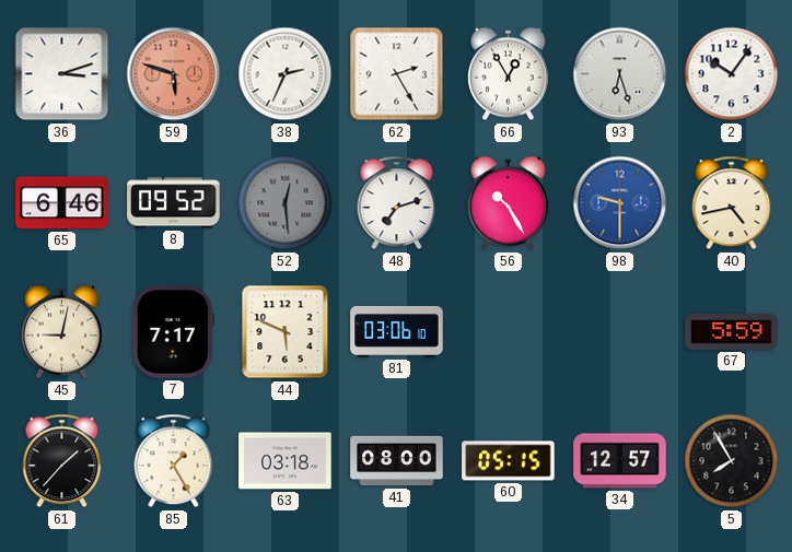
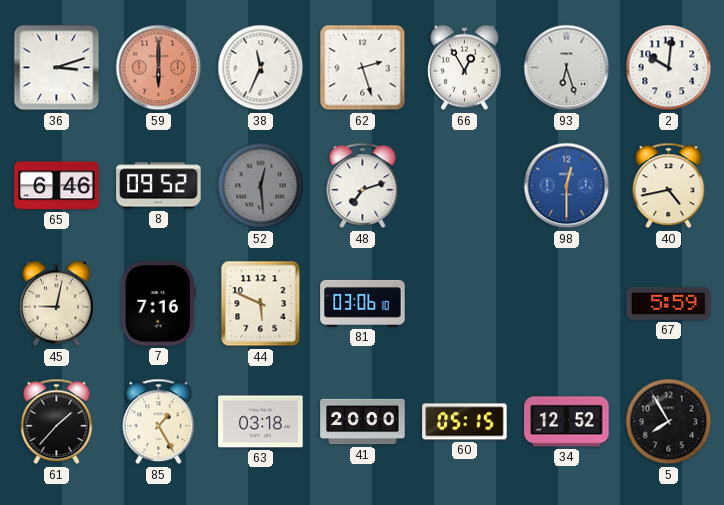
59: 5:48 -> 6:00 (159, 68)
38: 2:34 -> 11:34 (261, 68)
62: 2:25 -> 2:27 (363, 68)
2: 10:06 -> 10:01 (669, 68)
56: 10:25 -> none (508, 203)
98: 9:30 -> 12:30 (567, 186)
7: 7:17 -> 7:16 (158, 304)
41: 08:00 -> 20:00 (363, 422)
34: 12:57 -> 12:52 (567, 422)
